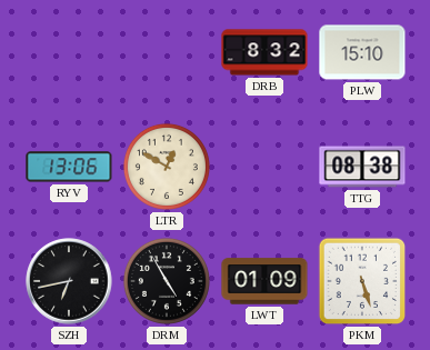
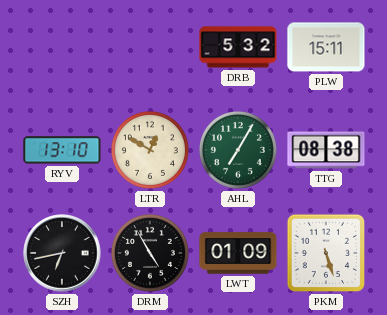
DRB: 8:32 -> 5:32 (238, 47)
PLW: 15:10 -> 15:11 (326, 47)
RYV: 13:06 -> 13:10 (62, 150)
AHL: none -> 7:05 (238, 150)
